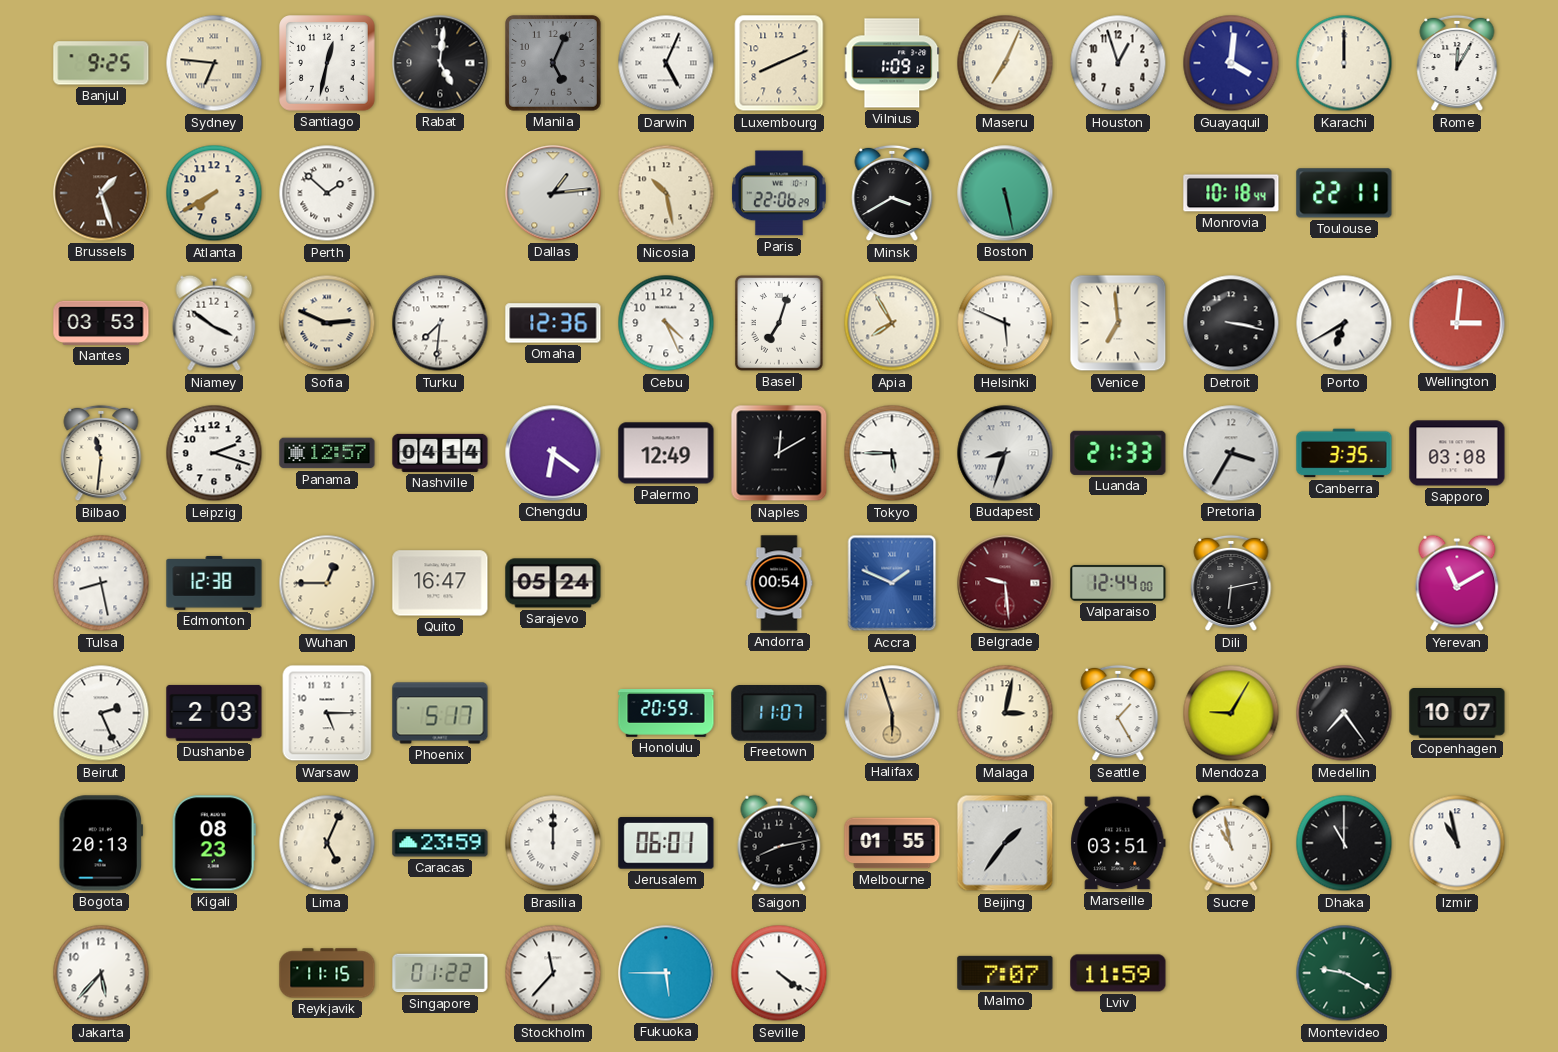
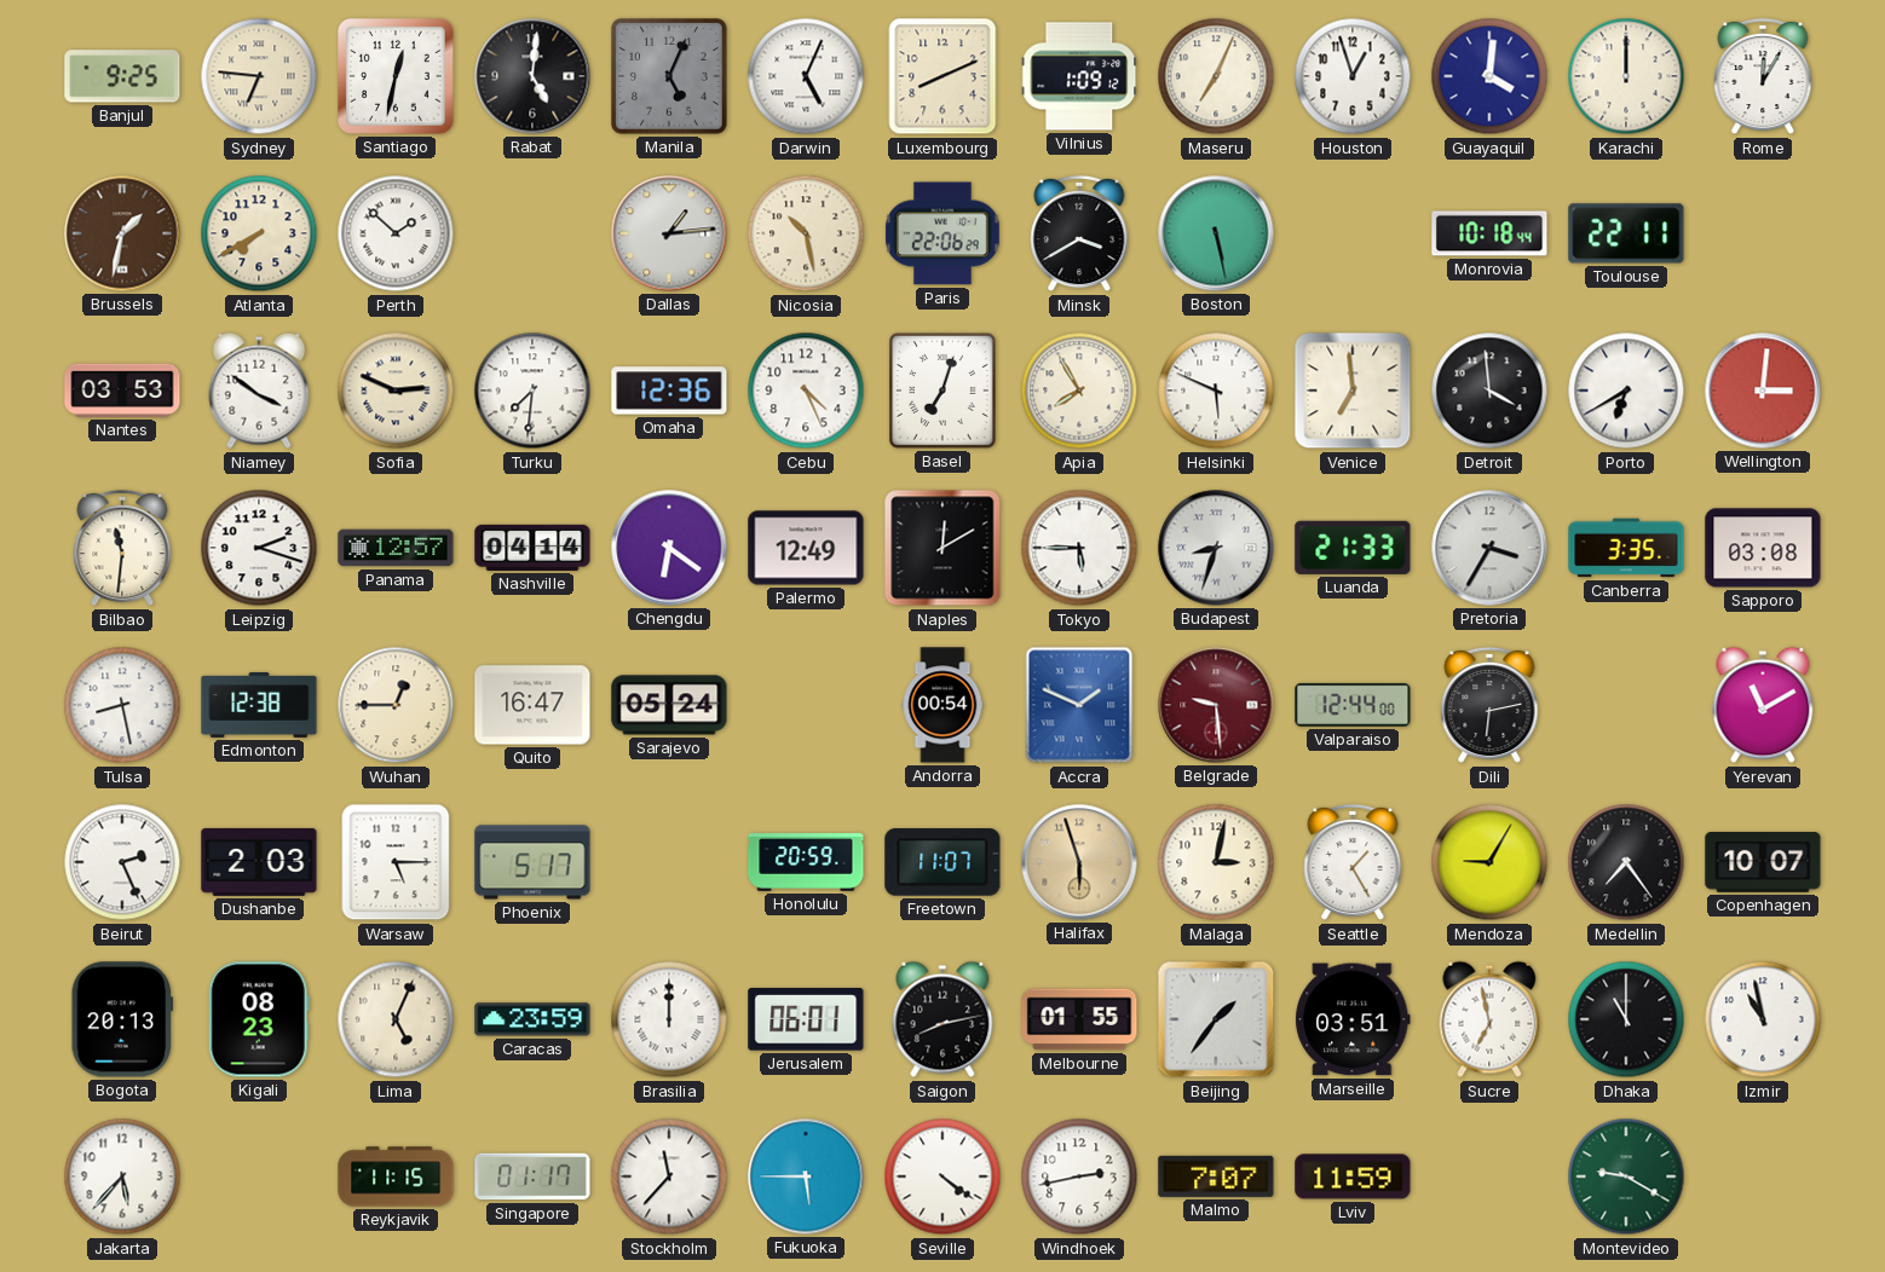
Brussels: 1:27 -> 1:32 (122, 233)
Detroit: 3:17 -> 3:59 (1489, 391)
Sucre: 10:58 -> 6:58 (1489, 1019)
Singapore: 01:22 -> 01:17 (532, 1176)
Windhoek: none -> 2:43 (1079, 1176)
